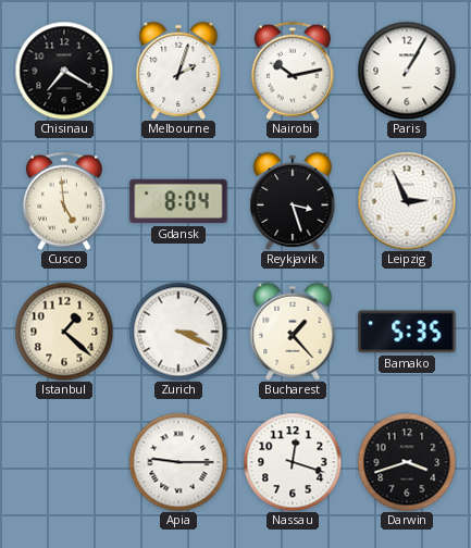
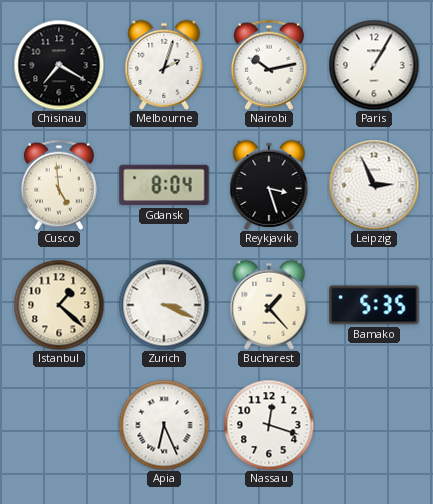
Apia: 9:15 -> 6:26 (164, 425)
Darwin: 3:42 -> none (407, 462)
